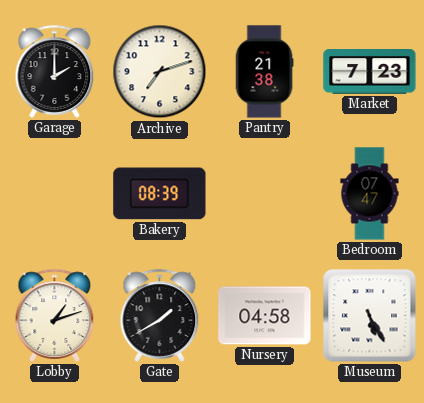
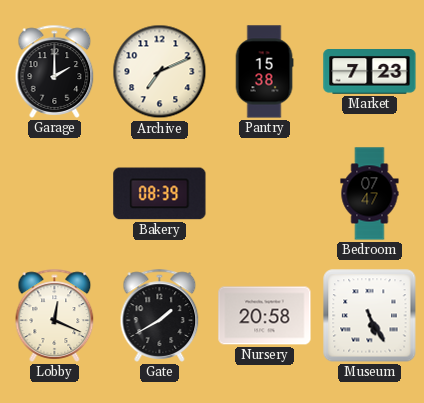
Archive: 7:12 -> 7:11 (160, 72)
Pantry: 21:38 -> 15:38 (264, 72)
Lobby: 1:12 -> 12:19 (55, 315)
Nursery: 04:58 -> 20:58 (265, 316)
